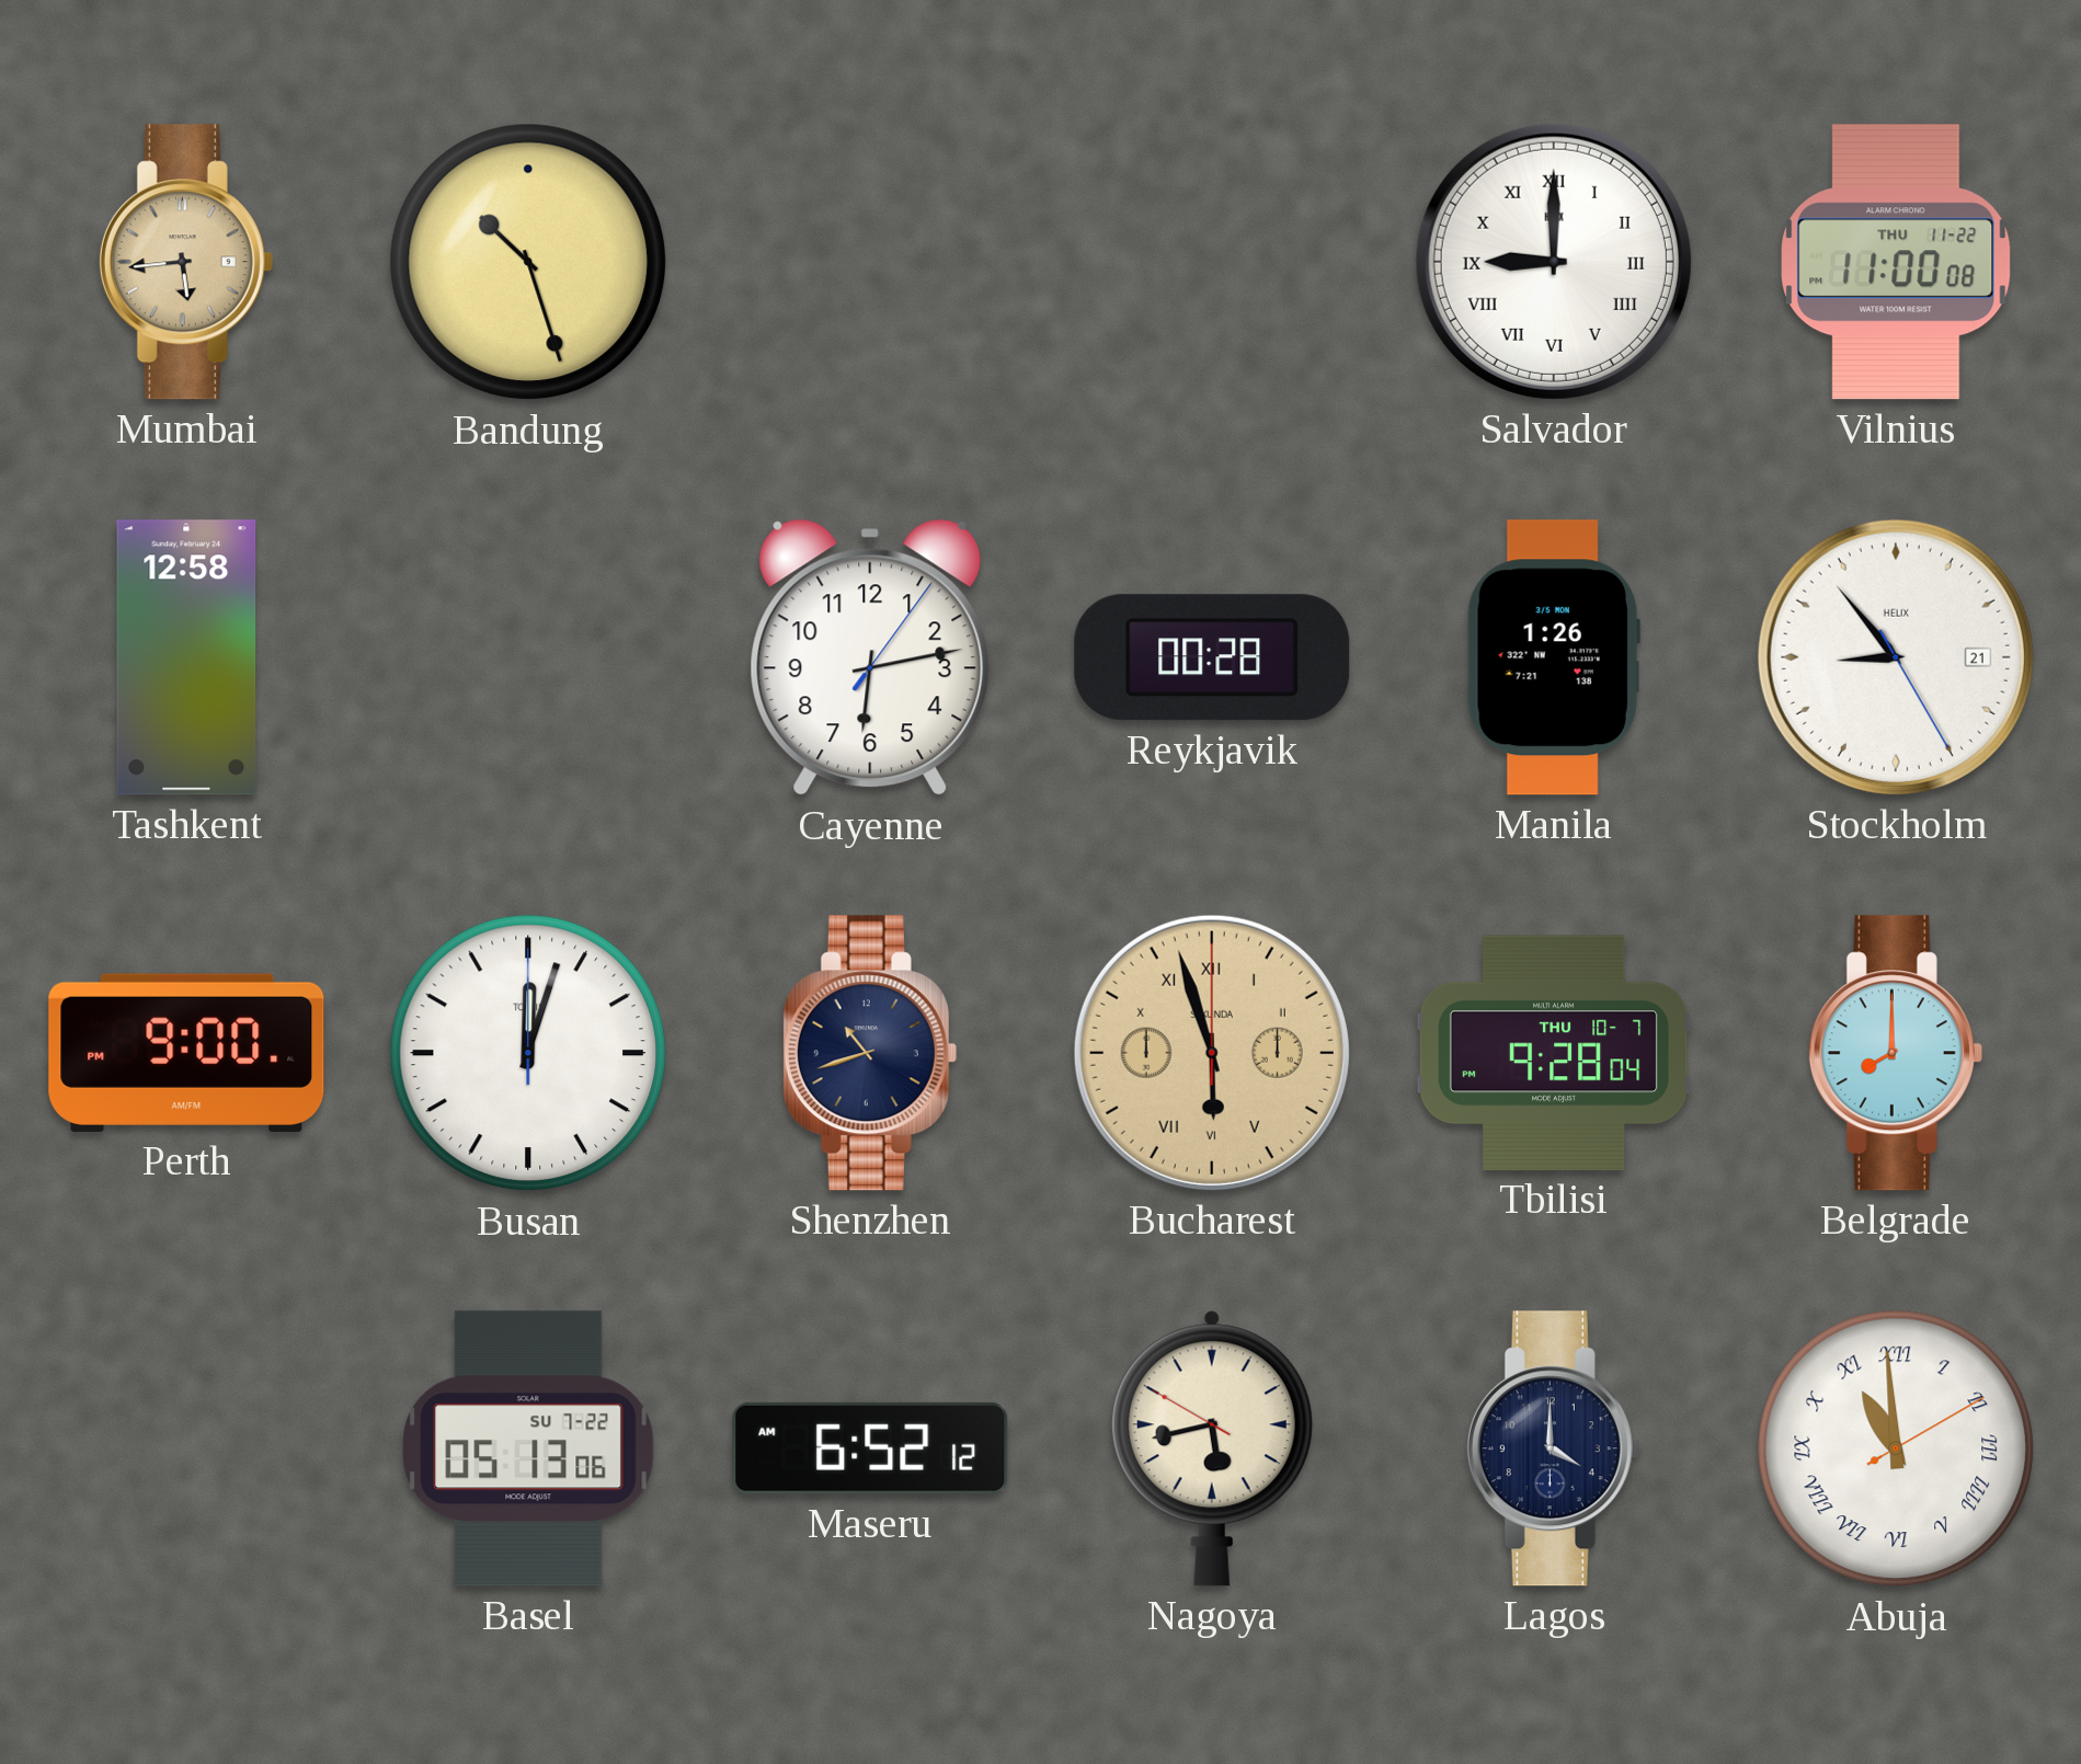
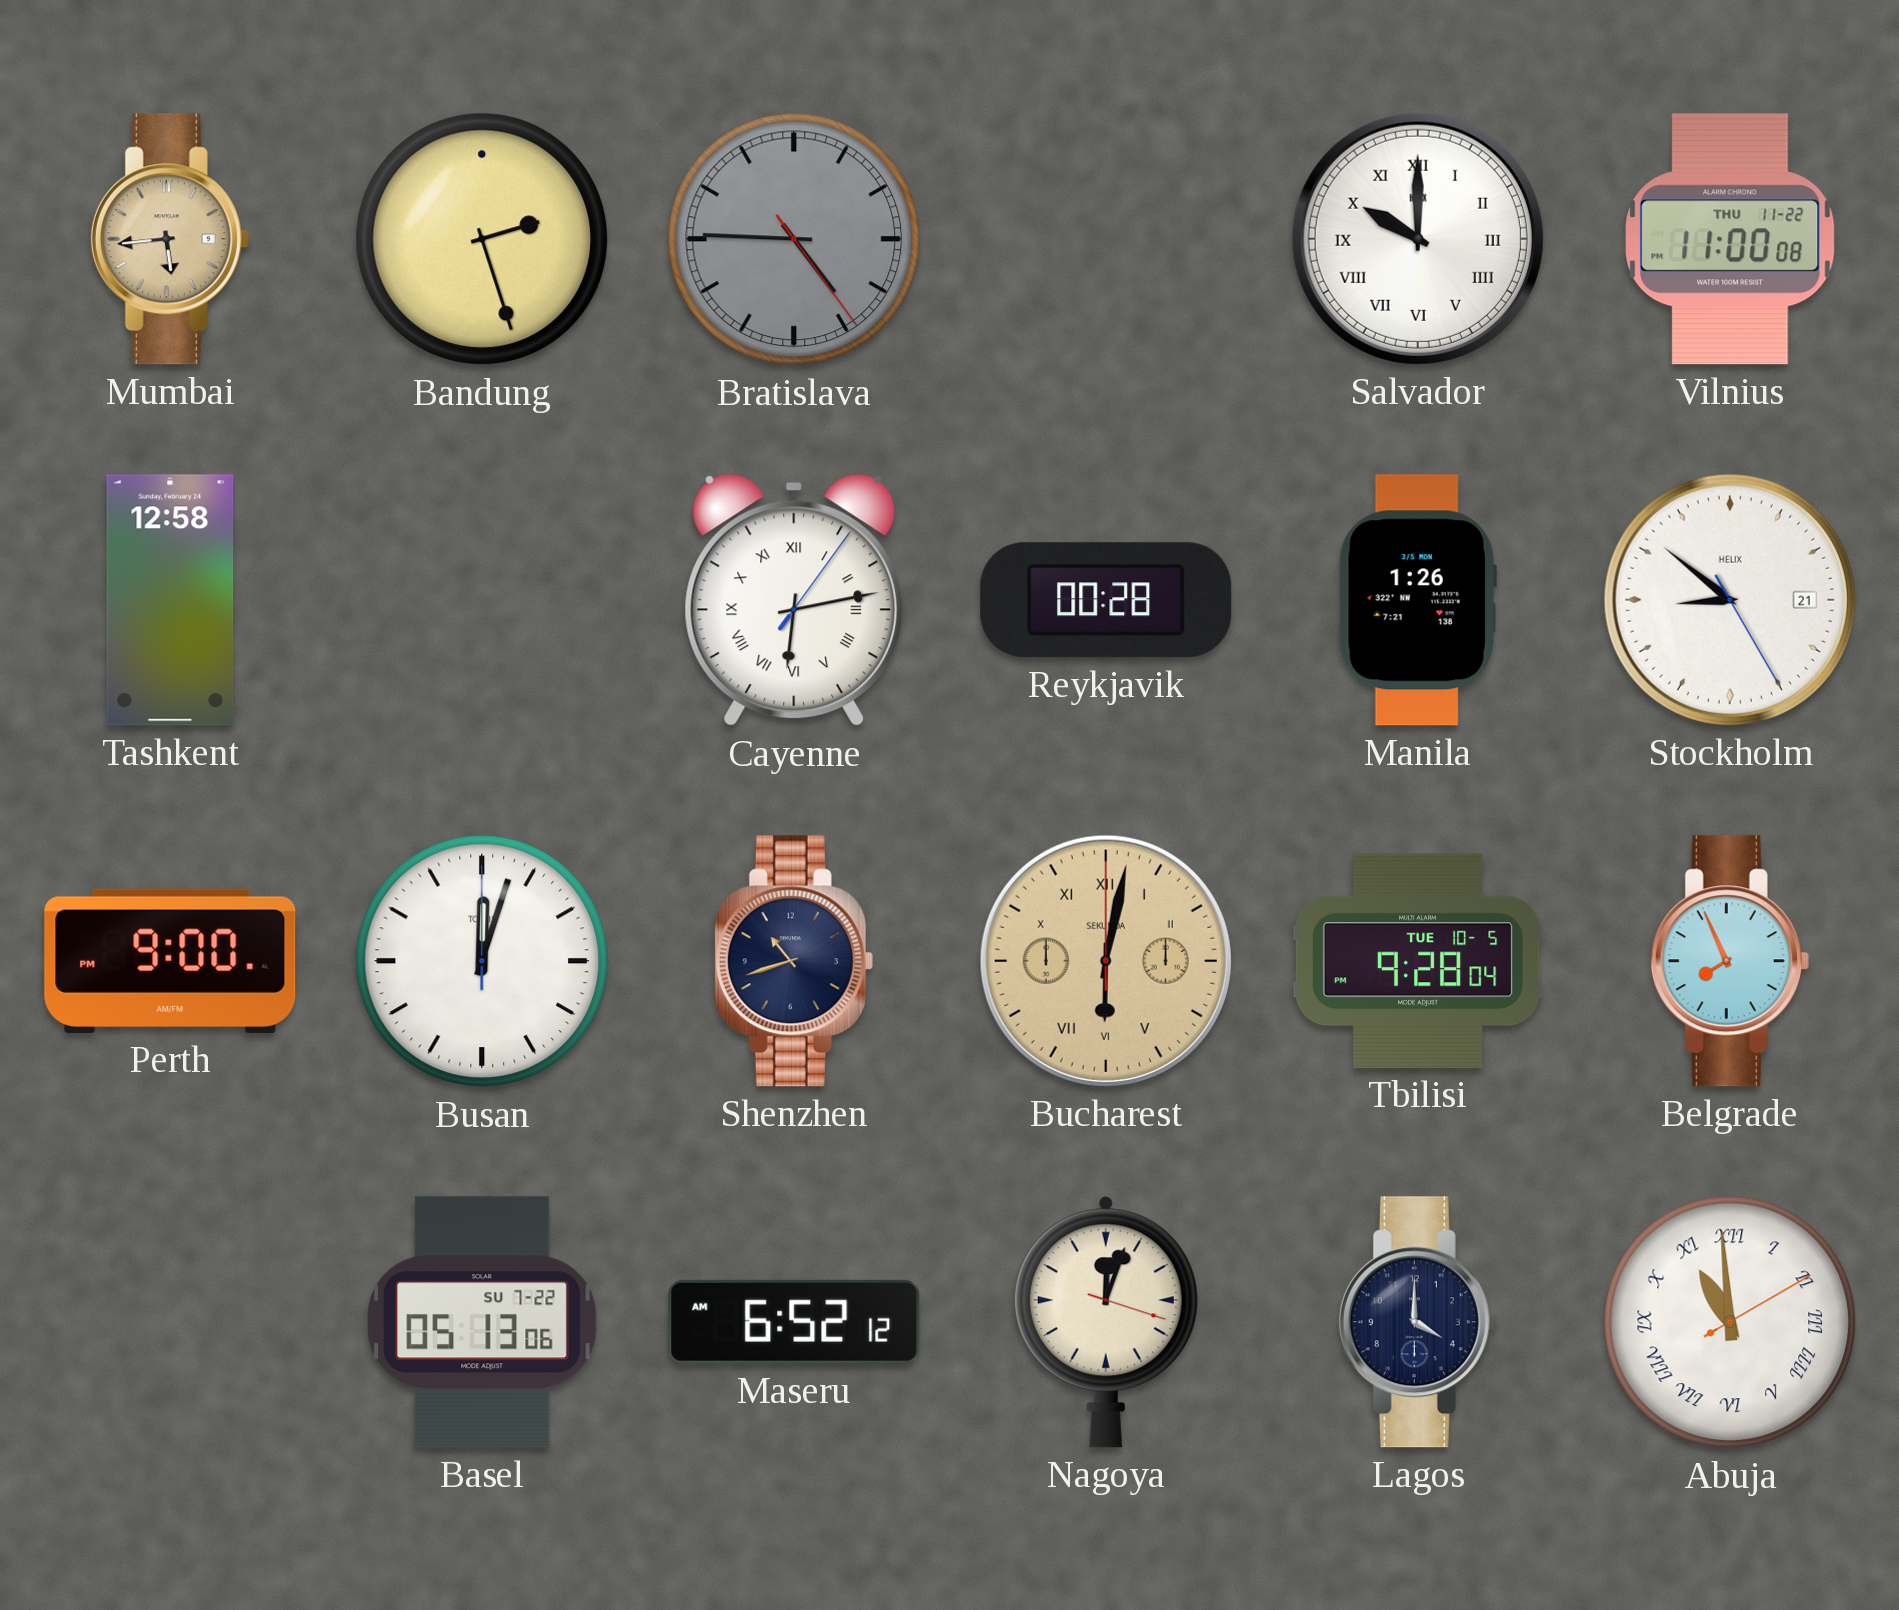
Bandung: 10:27 -> 2:27 (482, 239)
Bratislava: none -> 4:45 (794, 239)
Salvador: 9:00 -> 10:00 (1418, 239)
Cayenne numerals: Arabic -> Roman (794, 600)
Stockholm: 8:53 -> 8:51 (1730, 600)
Bucharest: 5:57 -> 6:02 (1106, 961)
Tbilisi date: THU 10-7 -> TUE 10-5 (1418, 961)
Belgrade: 8:00 -> 7:56 (1730, 961)
Nagoya: 5:42 -> 12:03 (1106, 1322)
